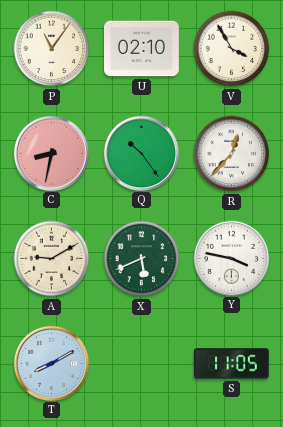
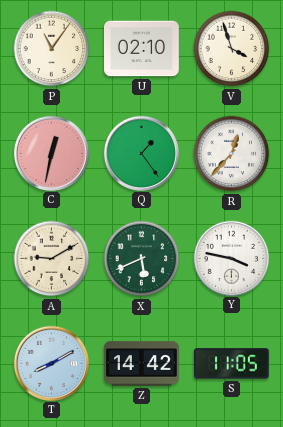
V: 3:55 -> 3:57 (232, 49)
C: 8:32 -> 12:32 (51, 153)
Q: 10:24 -> 1:24 (141, 153)
Z: none -> 14:42 (142, 364)
